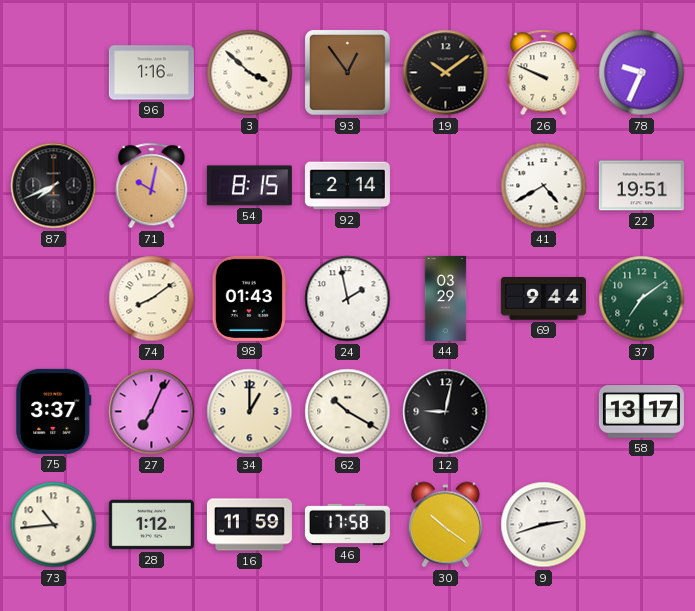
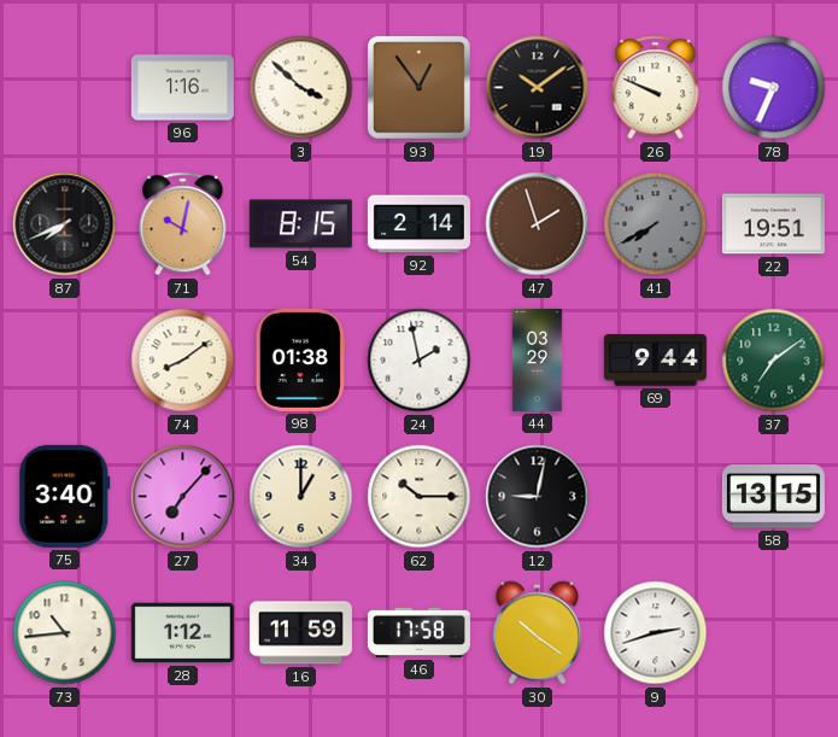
47: none -> 1:57 (538, 224)
41: 4:40 -> 7:40 (656, 224)
41 dial: white -> grey (656, 224)
98: 01:43 -> 01:38 (300, 359)
75: 3:37 -> 3:40 (65, 496)
27: 7:04 -> 7:07 (183, 497)
62: 10:20 -> 10:15 (420, 497)
58: 13:17 -> 13:15 (773, 497)
